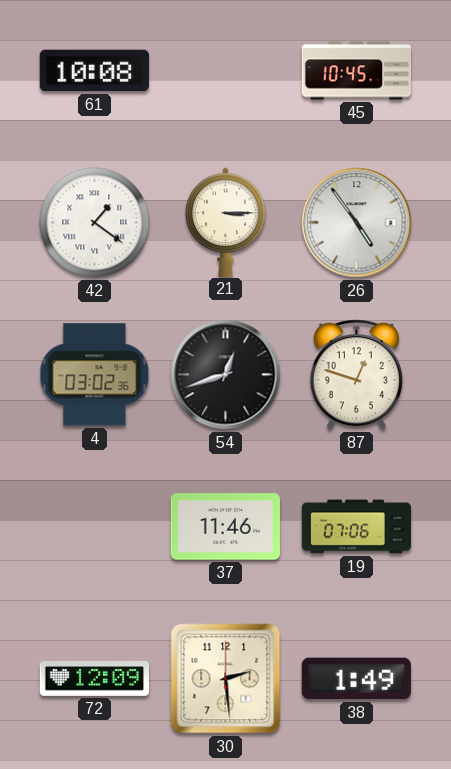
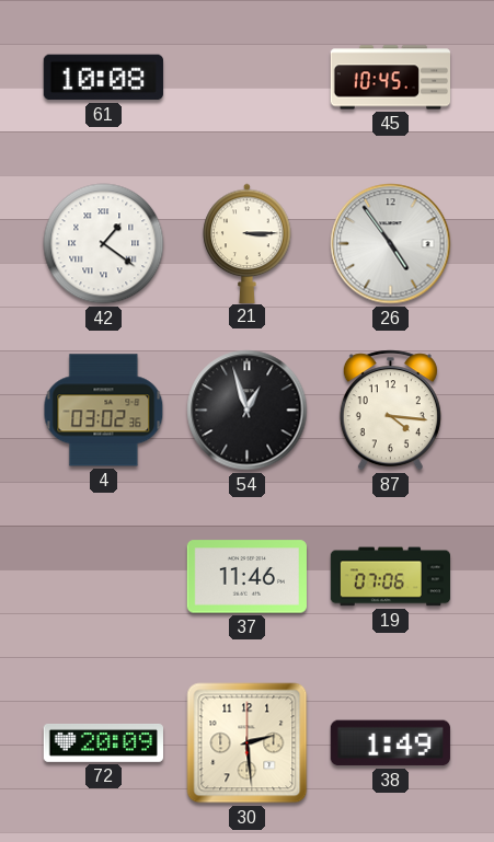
54: 12:42 -> 12:57 (248, 411)
87: 12:48 -> 4:16 (390, 411)
72: 12:09 -> 20:09 (103, 742)
